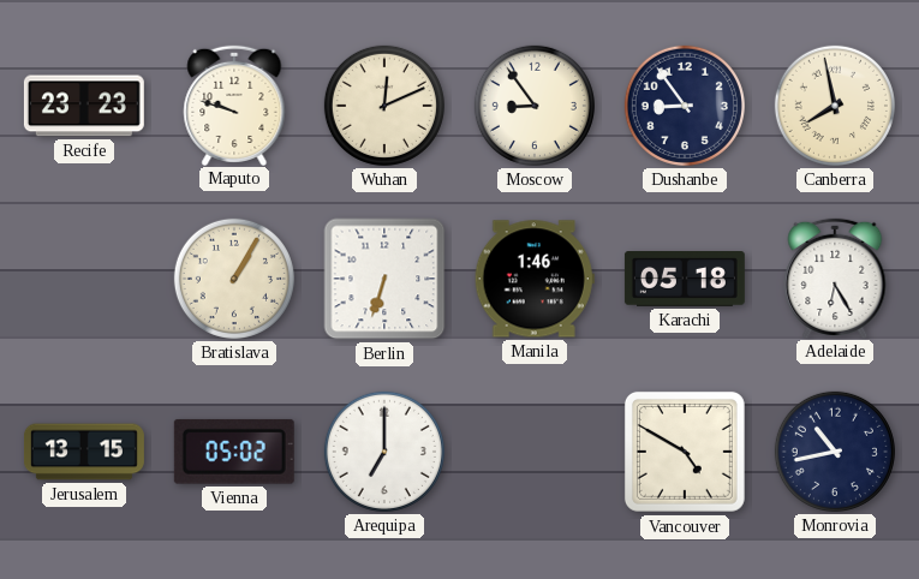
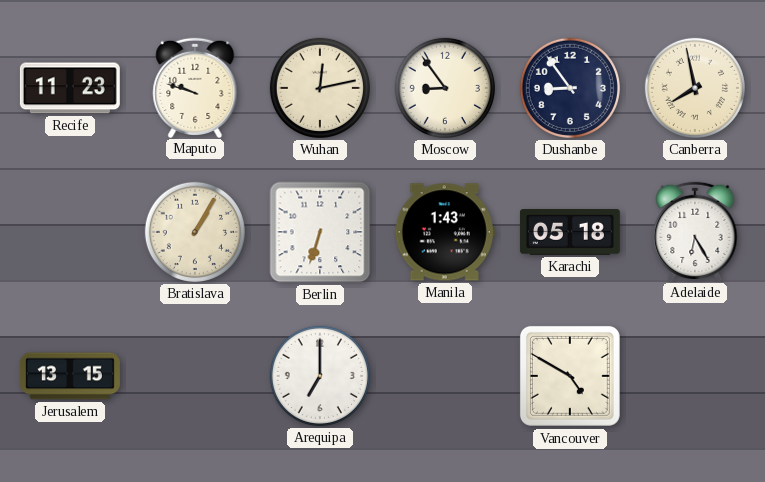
Recife: 23:23 -> 11:23 (70, 88)
Wuhan: 12:11 -> 12:13 (320, 88)
Manila: 1:46 -> 1:43 (445, 232)
Vienna: 05:02 -> none (234, 452)
Monrovia: 10:43 -> none (835, 452)
